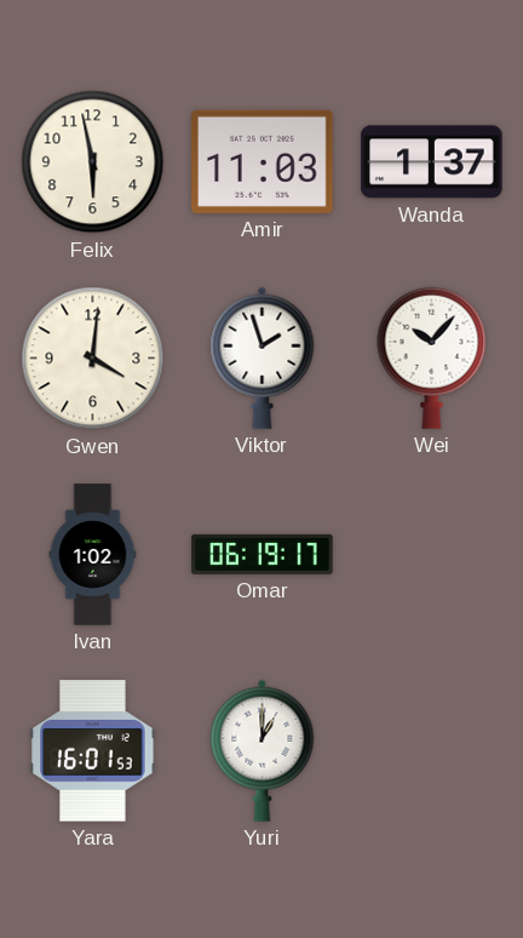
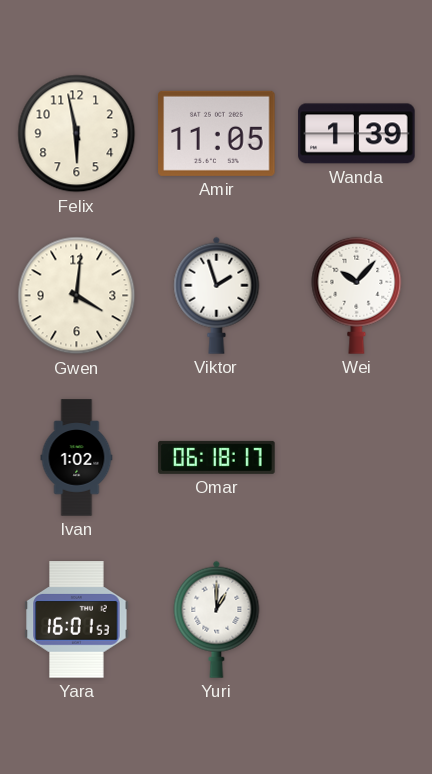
Amir: 11:03 -> 11:05 (217, 133)
Wanda: 1:37 -> 1:39 (357, 134)
Omar: 06:19 -> 06:18 (217, 457)
